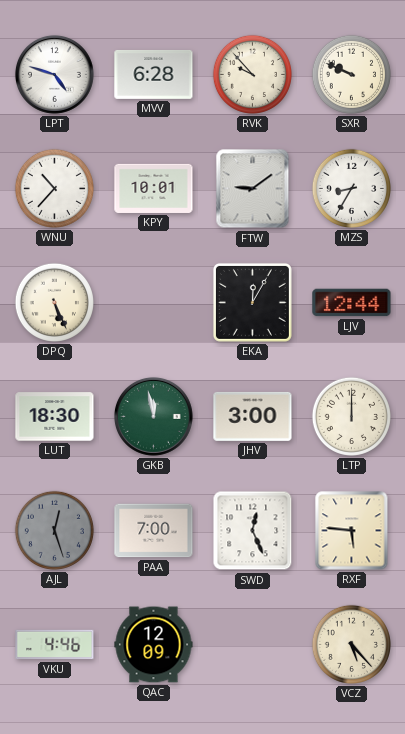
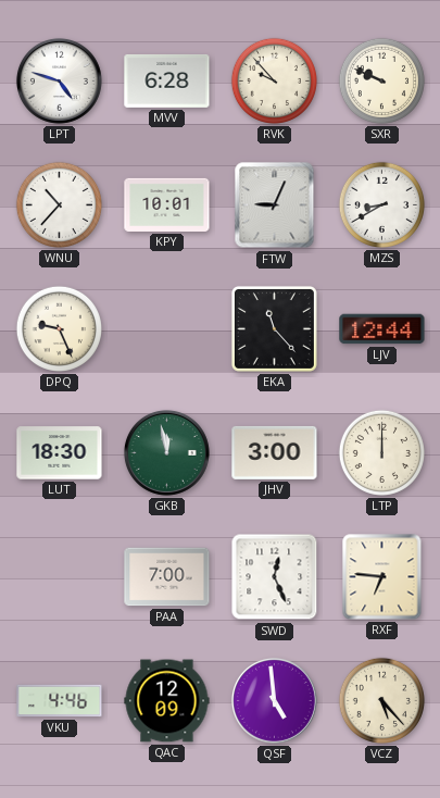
FTW: 9:09 -> 9:04 (275, 205)
MZS: 8:35 -> 8:40 (381, 204)
DPQ: 5:26 -> 9:26 (59, 328)
EKA: 12:05 -> 11:23 (274, 328)
AJL: 12:27 -> none (54, 530)
RXF: 5:46 -> 6:46 (382, 577)
QSF: none -> 4:59 (274, 700)
